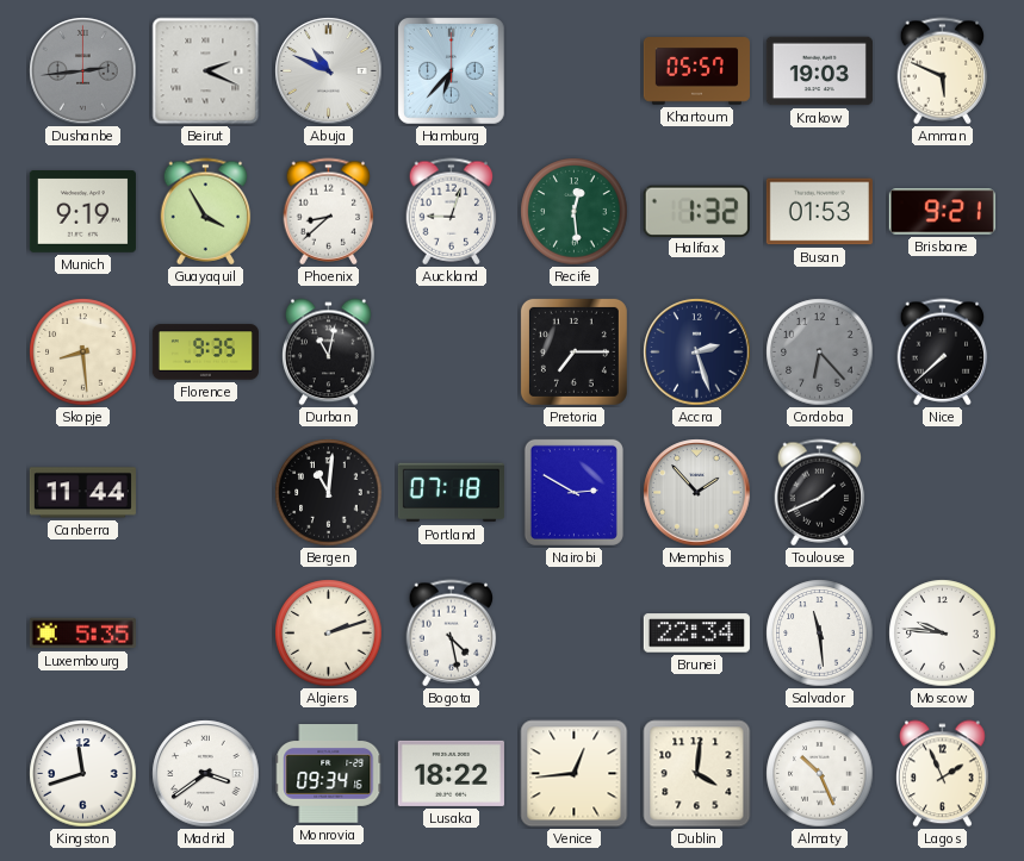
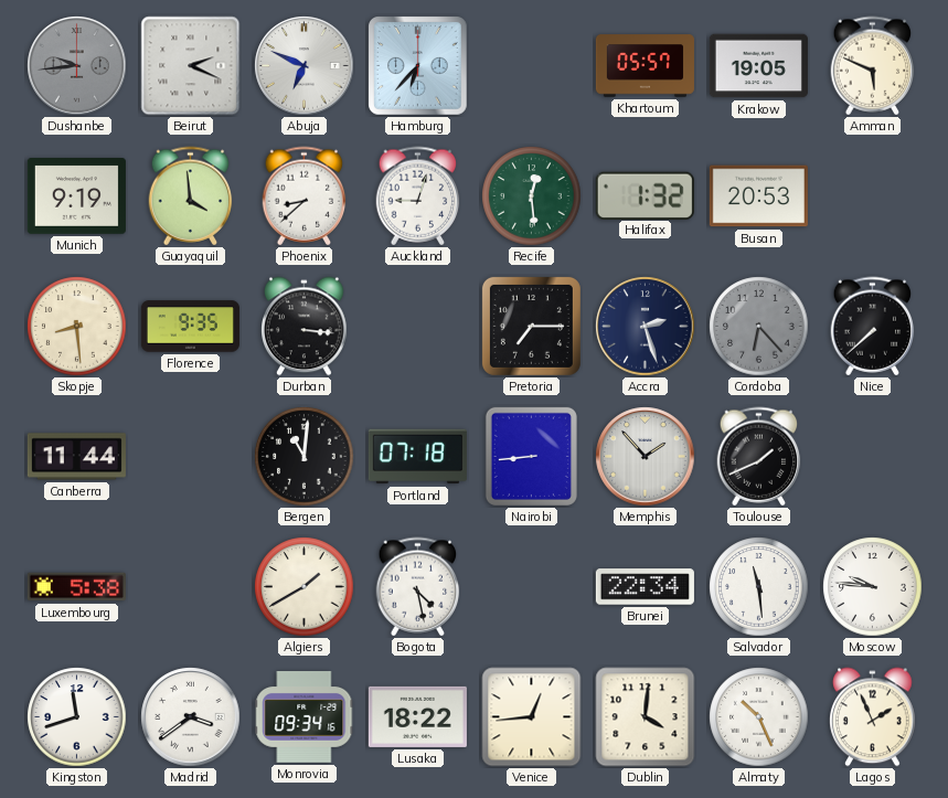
Dushanbe: 2:44 -> 9:44 (77, 66)
Abuja: 10:49 -> 6:49 (305, 66)
Krakow: 19:03 -> 19:05 (758, 66)
Guayaquil: 3:55 -> 3:59 (191, 196)
Busan: 01:53 -> 20:53 (758, 196)
Brisbane: 9:21 -> none (942, 212)
Durban: 11:02 -> 3:16 (305, 327)
Nairobi: 2:50 -> 8:44 (531, 456)
Luxembourg: 5:35 -> 5:38 (76, 587)
Algiers: 2:12 -> 1:40 (305, 587)
